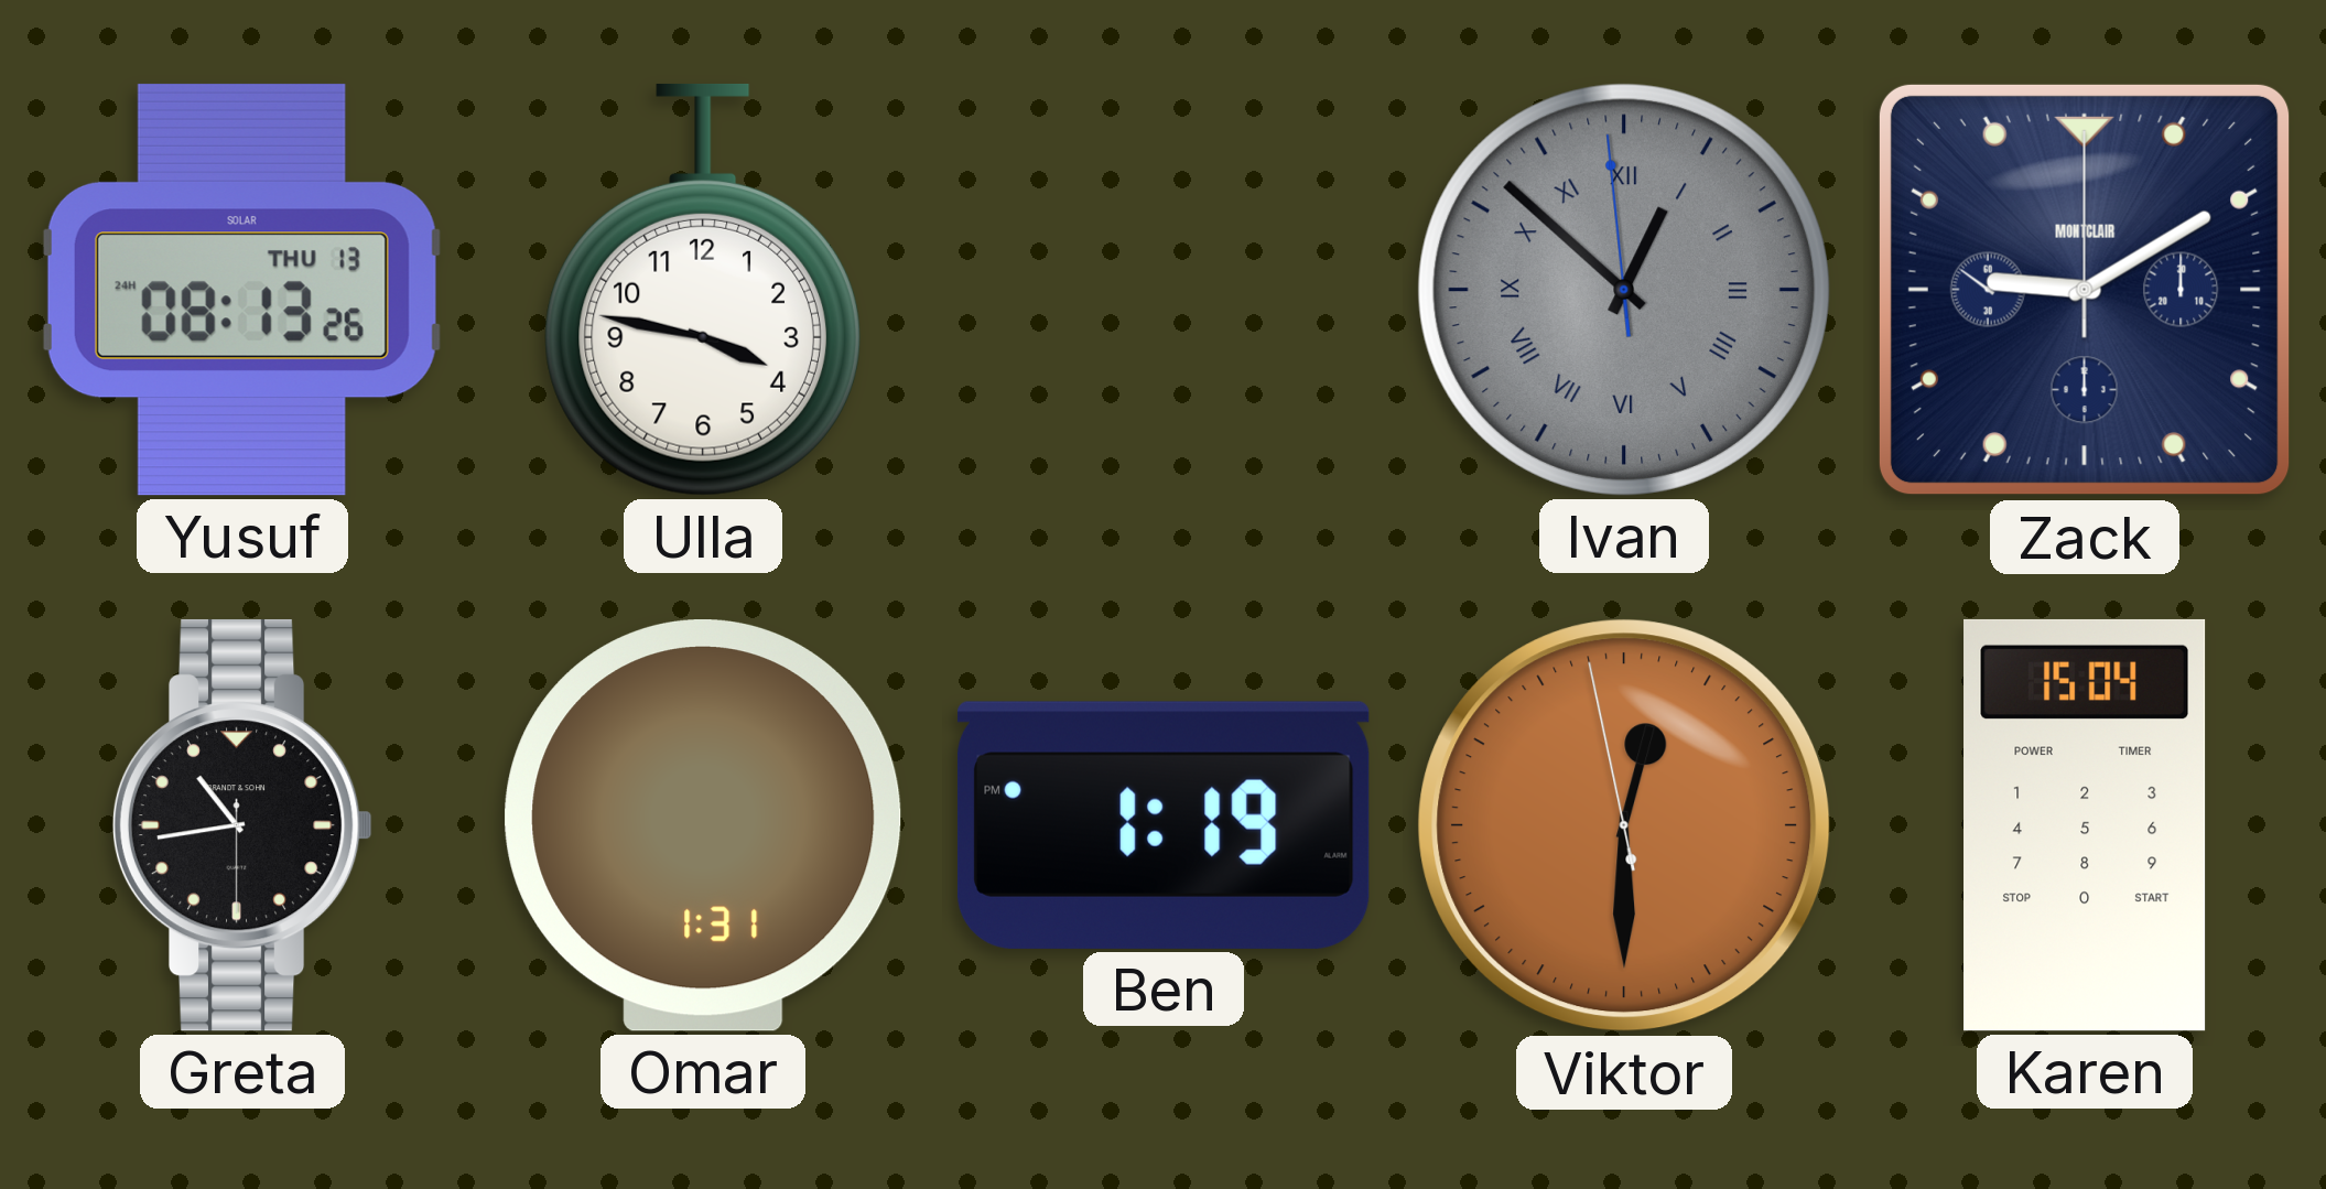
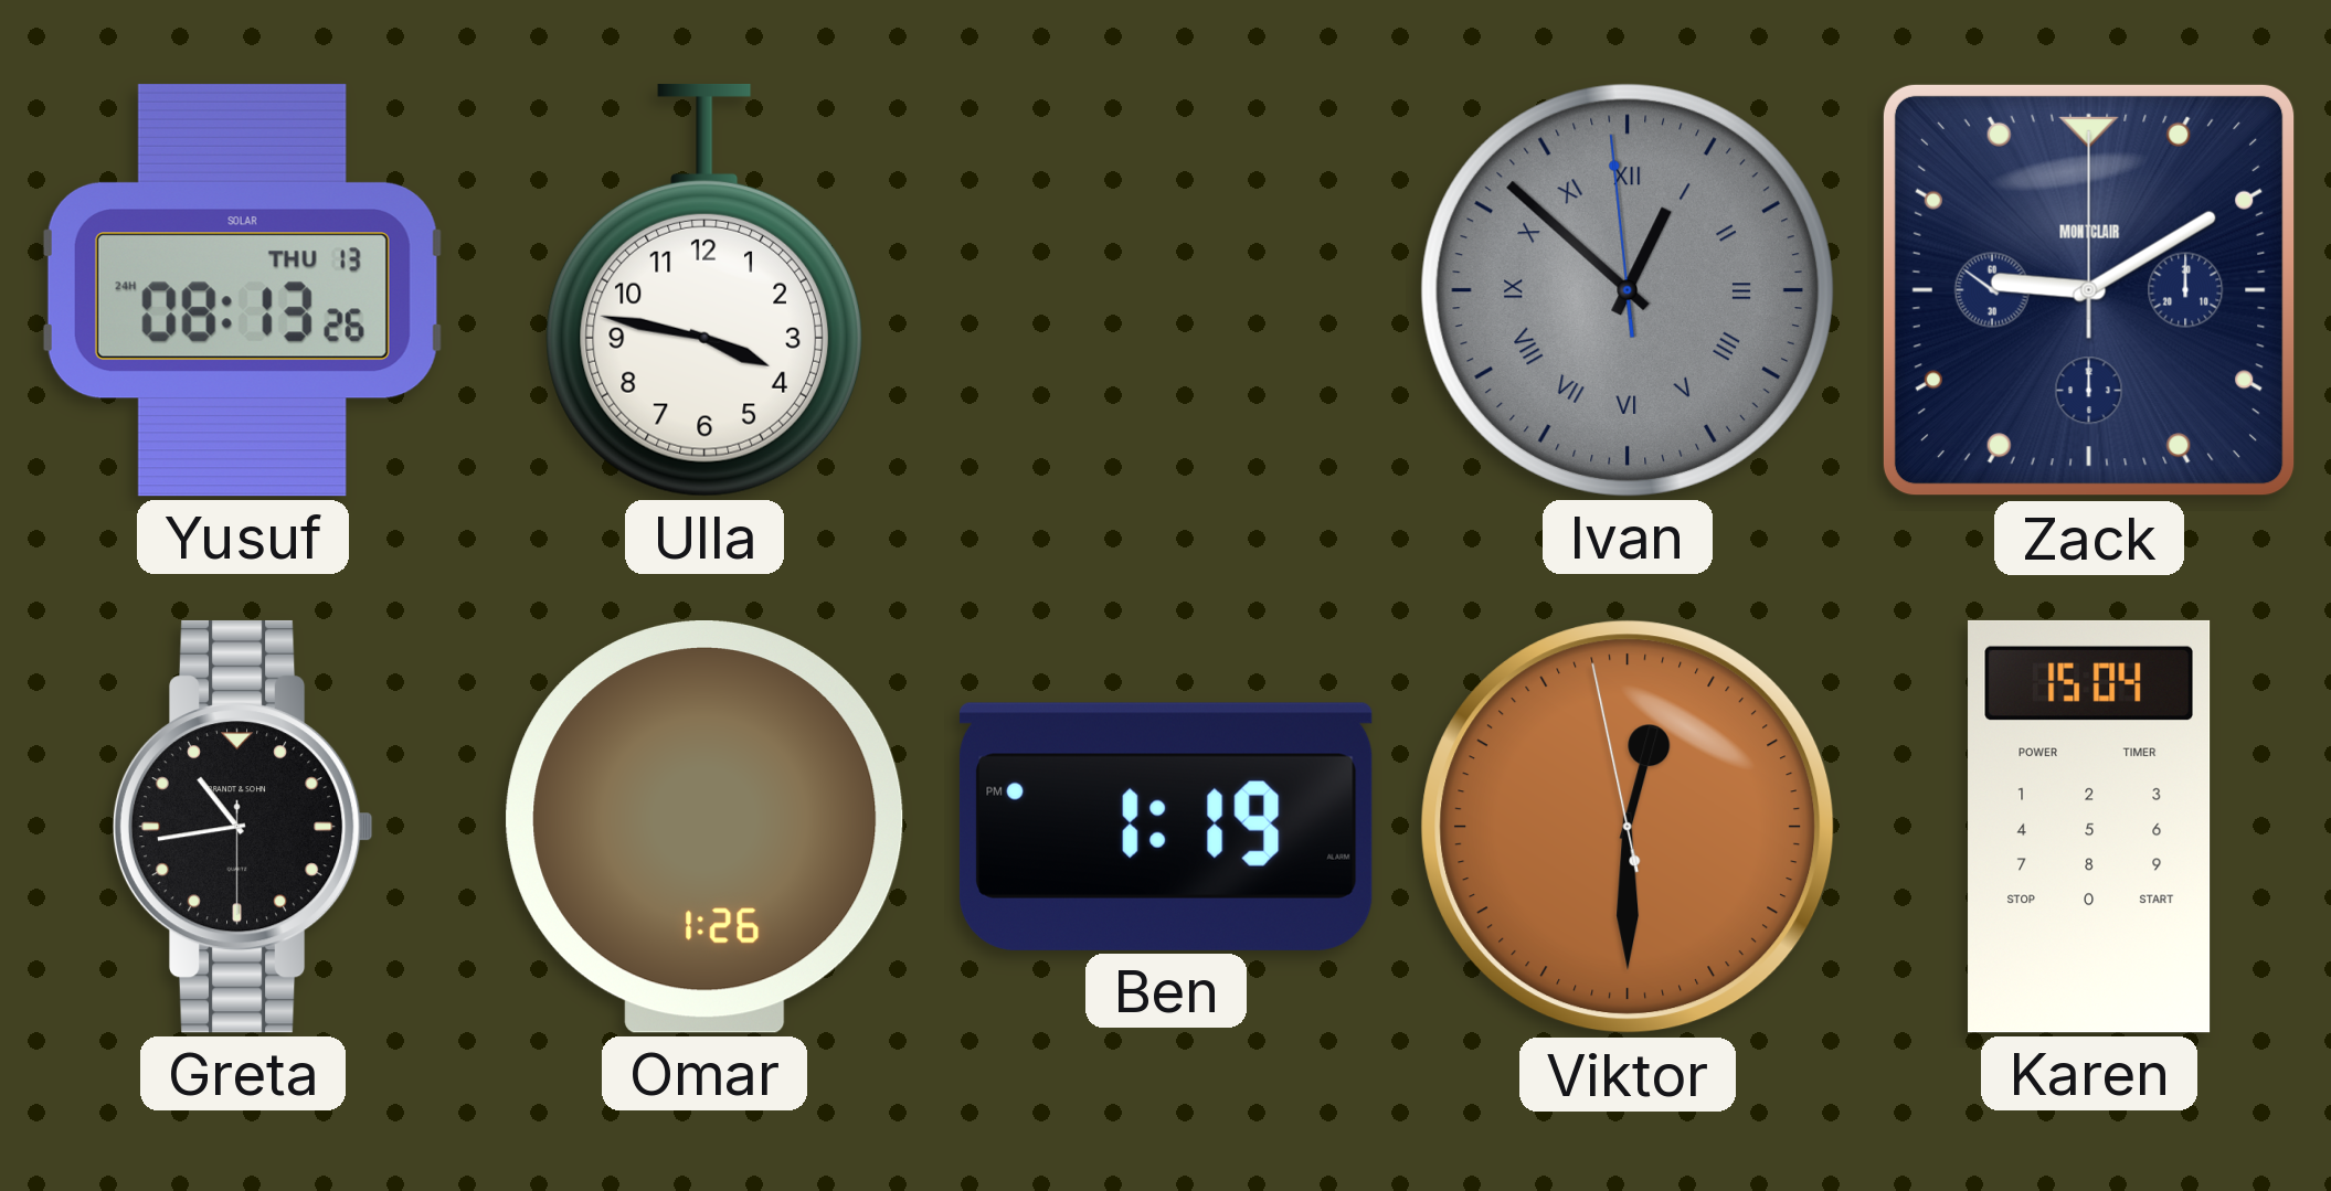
Omar: 1:31 -> 1:26 (704, 828)
